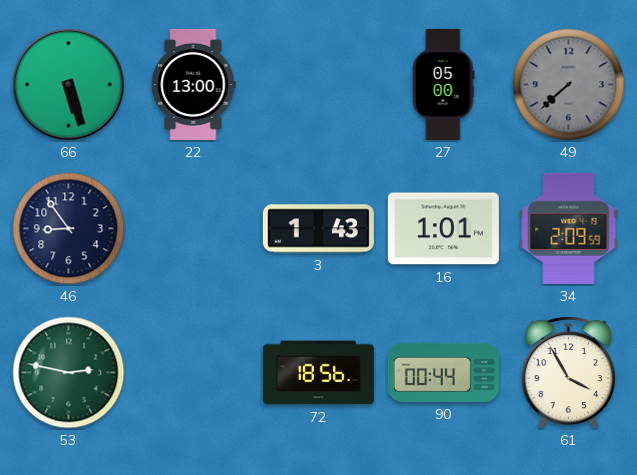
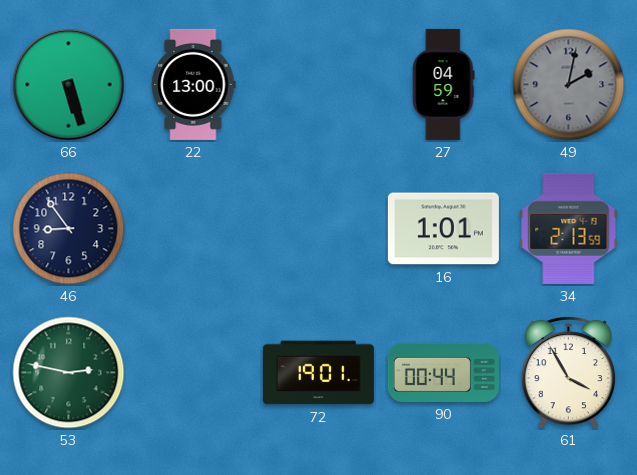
27: 05:00 -> 04:59 (444, 84)
49: 7:38 -> 2:02 (569, 85)
3: 1:43 -> none (318, 229)
34: 2:09 -> 2:13 (569, 228)
72: 18:56 -> 19:01 (318, 373)
